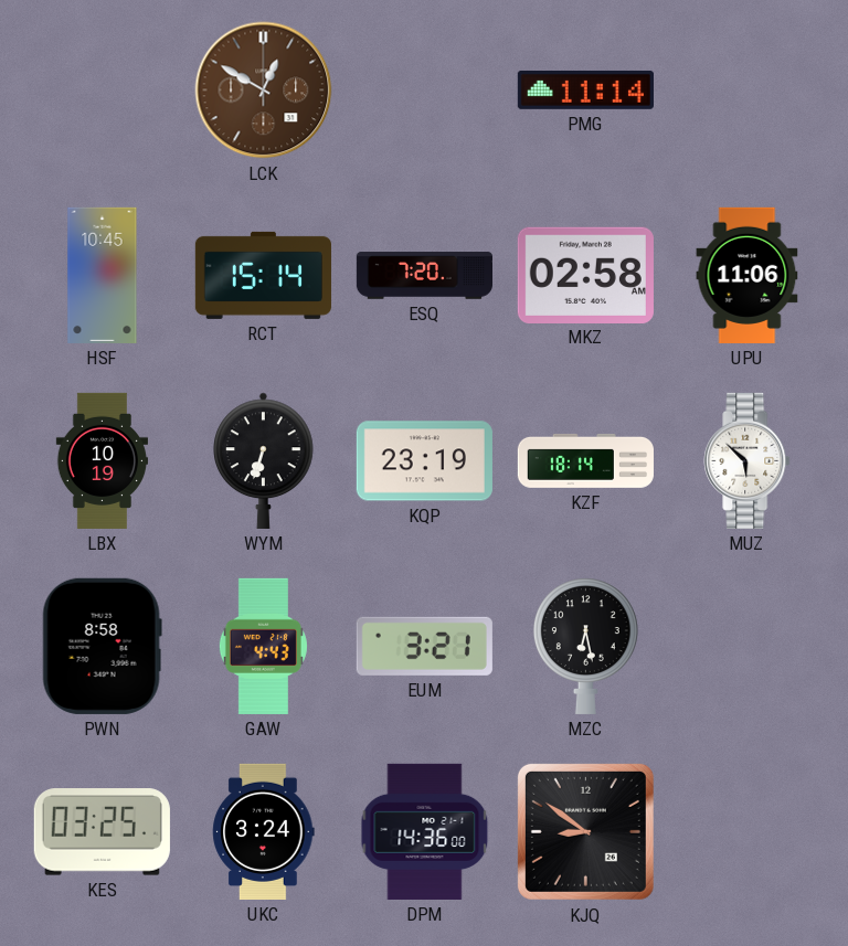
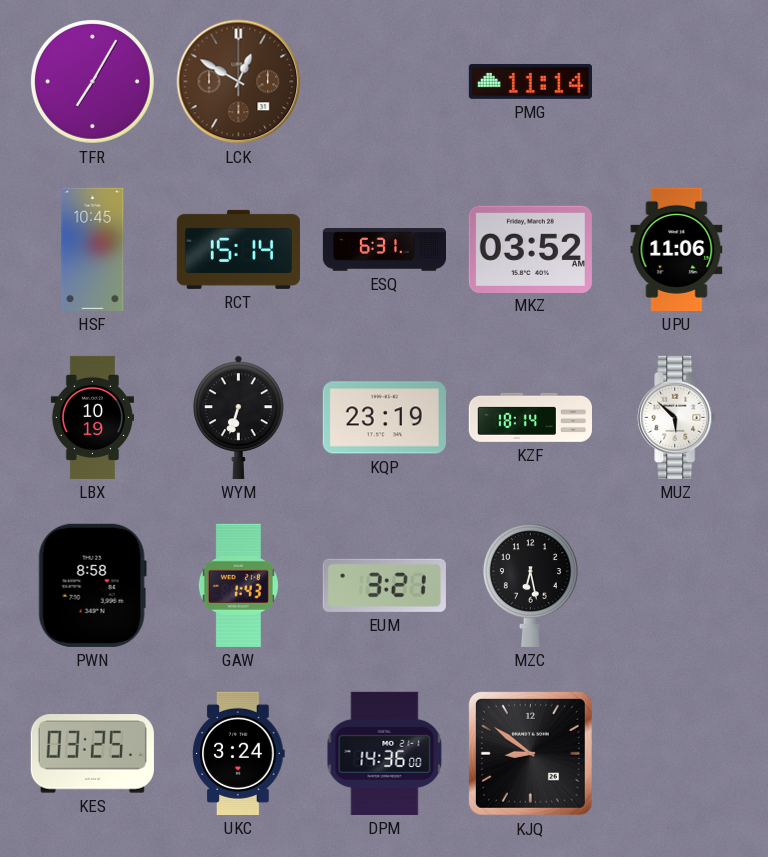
TFR: none -> 7:05 (92, 81)
ESQ: 7:20 -> 6:31 (384, 250)
MKZ: 02:58 -> 03:52 (530, 249)
GAW: 4:43 -> 1:43 (238, 585)
